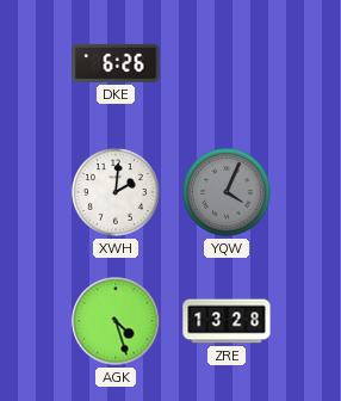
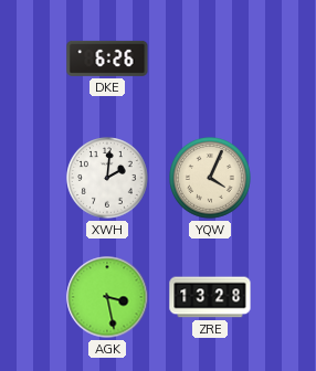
YQW dial: grey -> cream (211, 179)
AGK: 4:27 -> 3:28 (107, 297)
